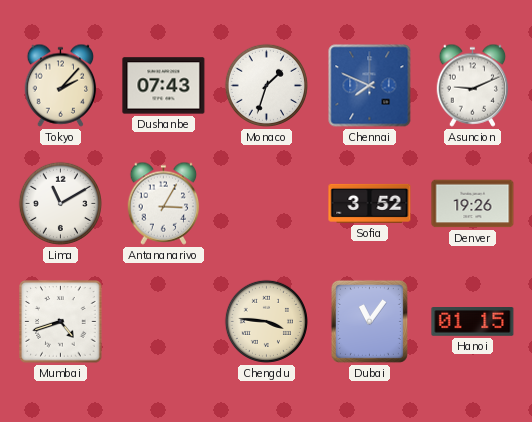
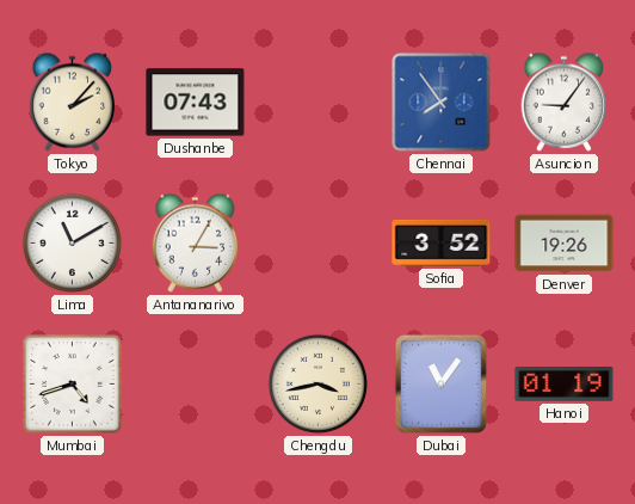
Monaco: 1:33 -> none (266, 85)
Chennai: 7:49 -> 7:54 (442, 103)
Asuncion: 9:11 -> 9:06 (565, 102)
Chengdu: 3:46 -> 3:43 (317, 383)
Hanoi: 01:15 -> 01:19 (565, 385)
